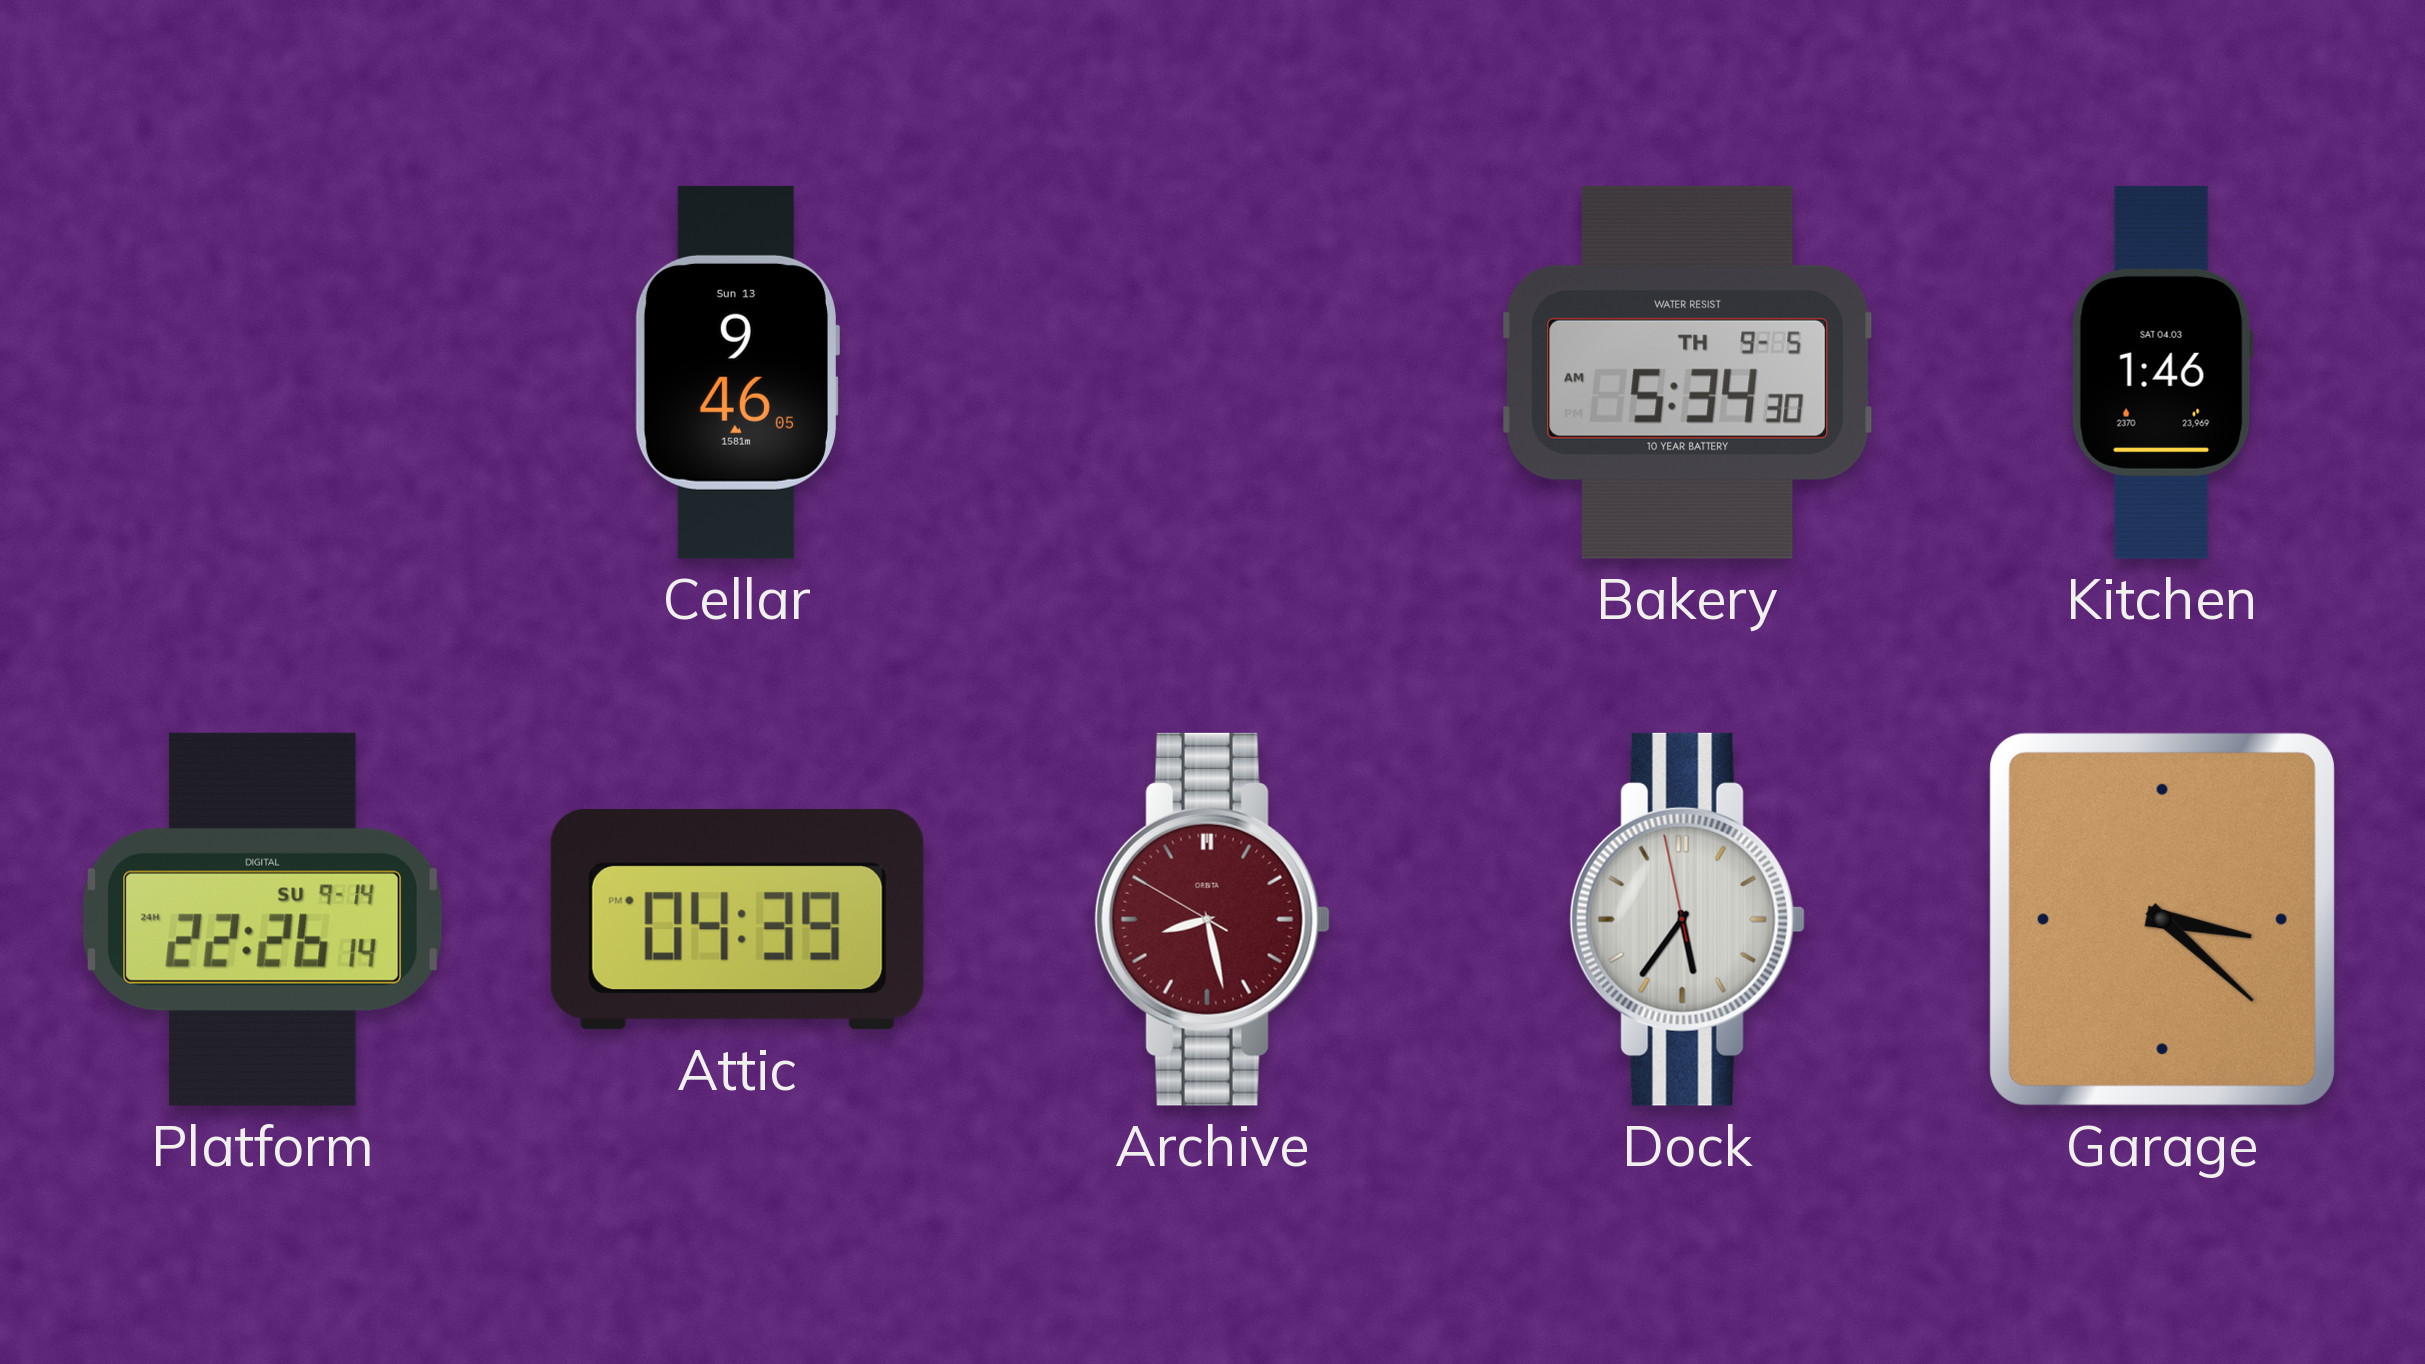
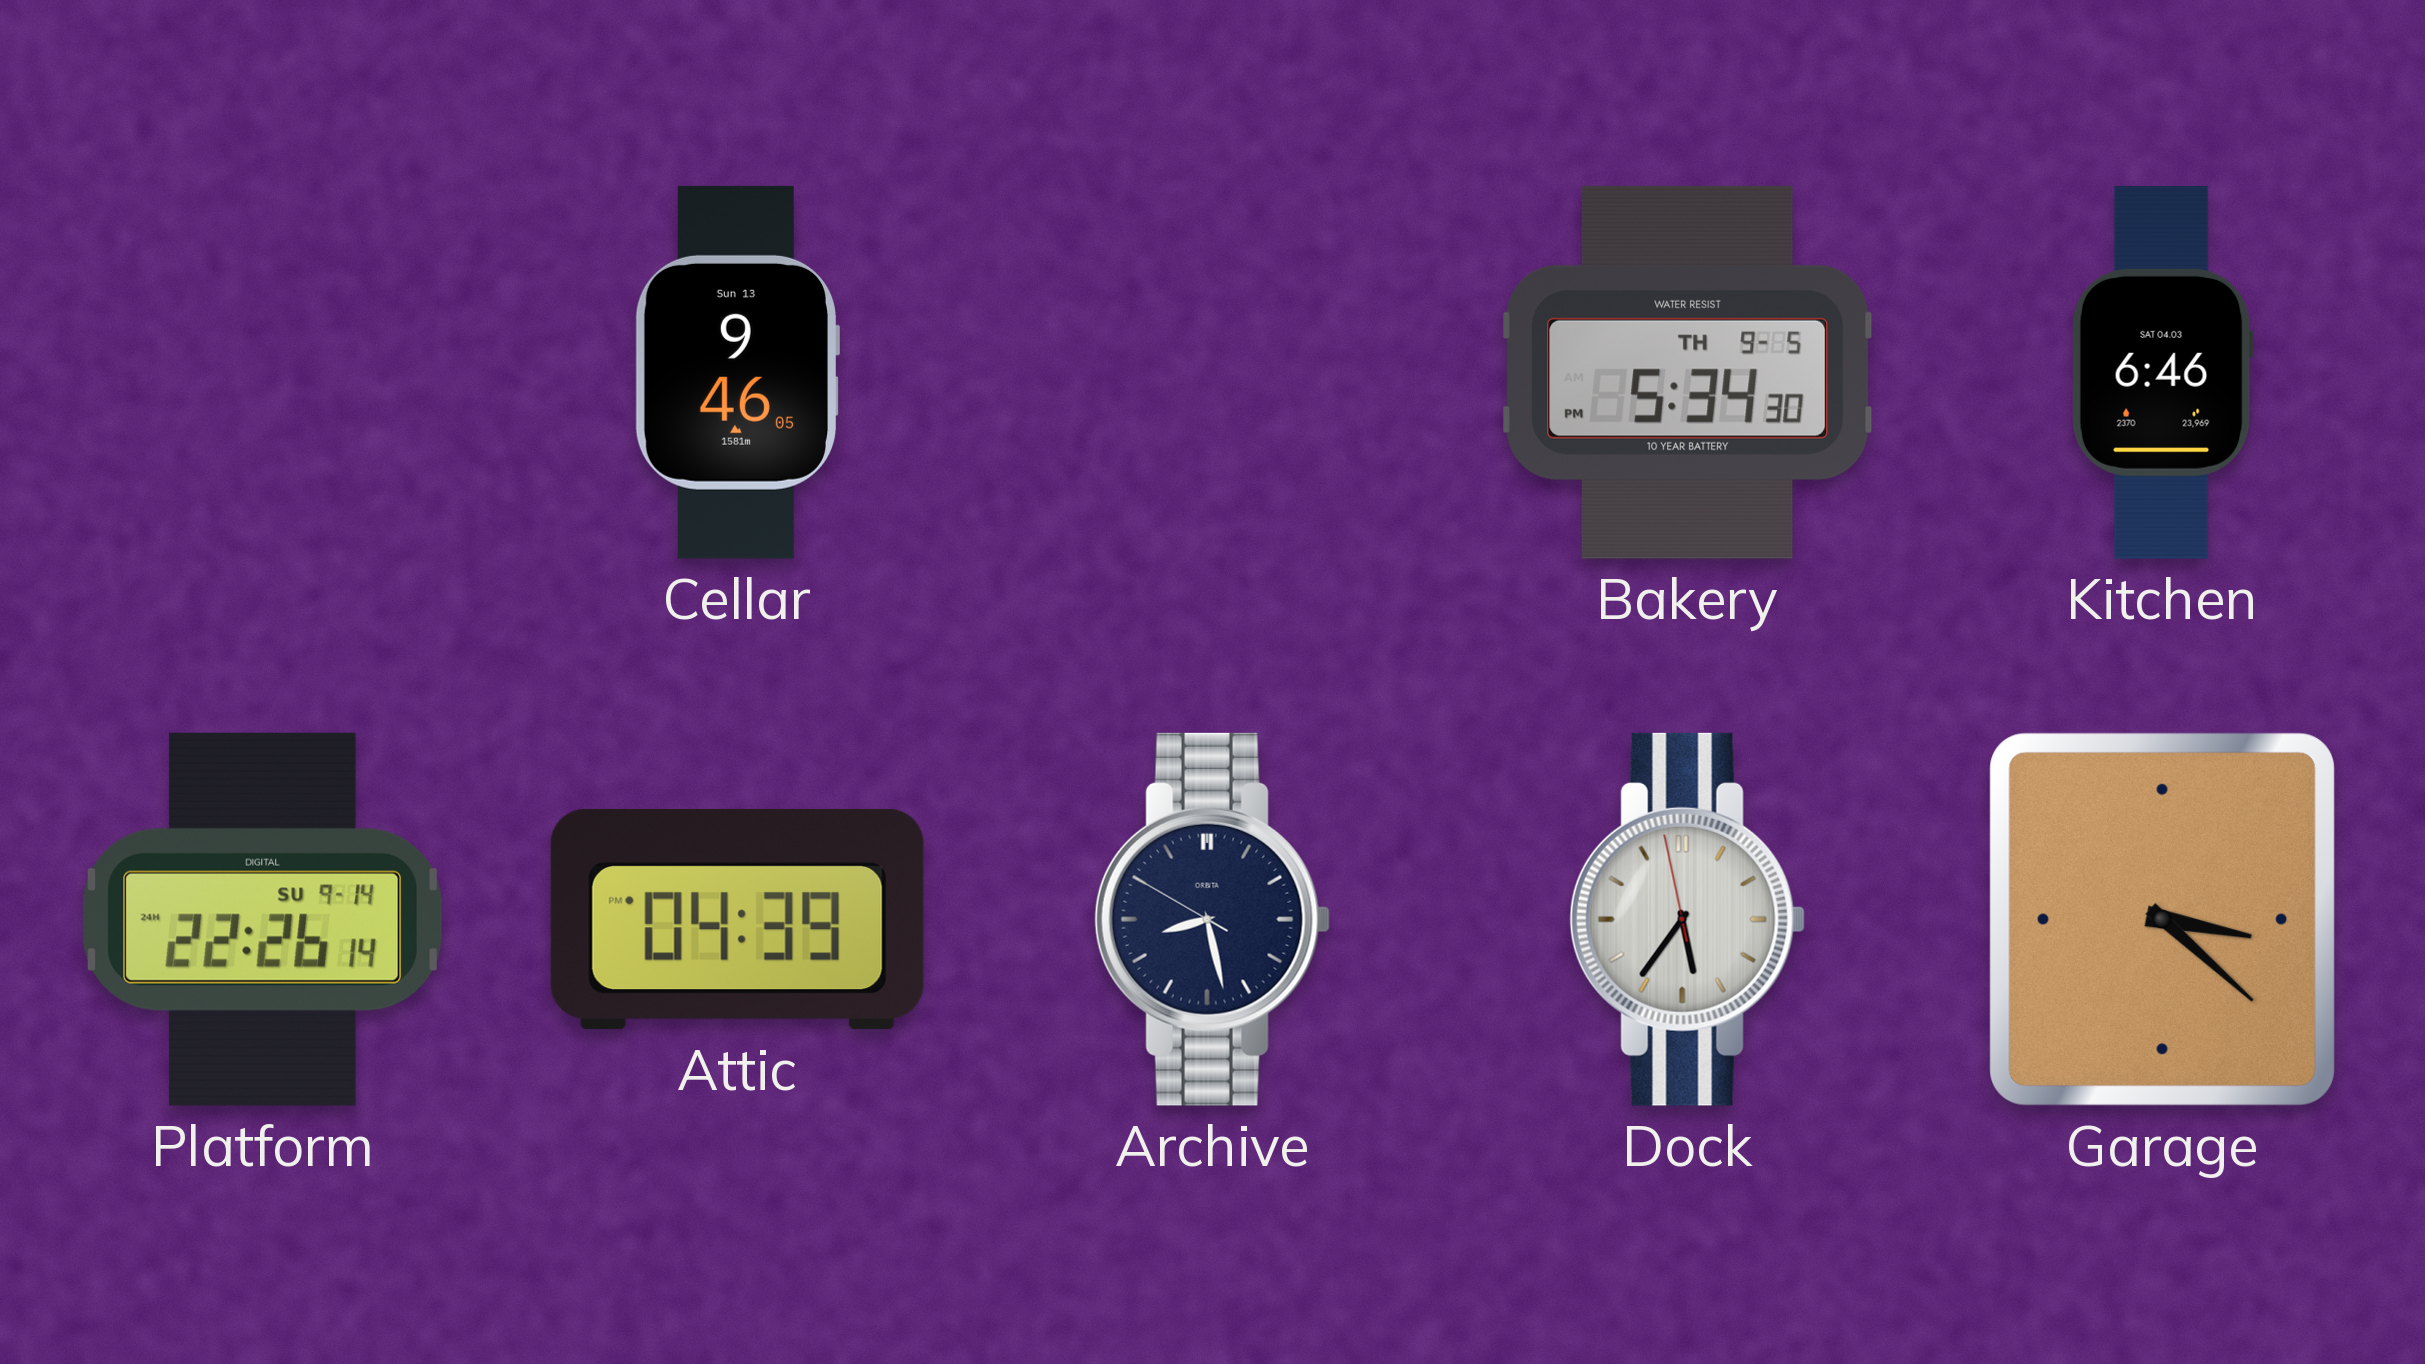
Bakery: 5:34:30 AM -> 5:34:30 PM (1688, 372)
Kitchen: 1:46 -> 6:46 (2162, 372)
Archive dial: burgundy -> navy (1212, 919)
